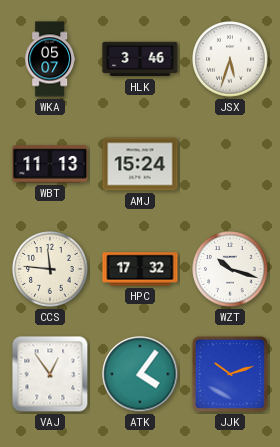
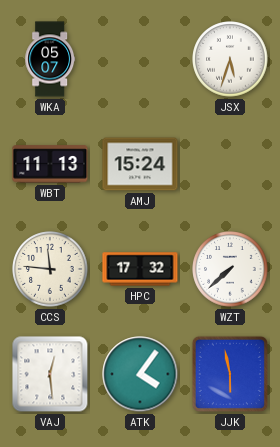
HLK: 3:46 -> none (140, 59)
WZT: 10:18 -> 7:38 (230, 269)
VAJ: 12:54 -> 12:29 (50, 374)
JJK: 10:12 -> 5:58 (230, 374)
